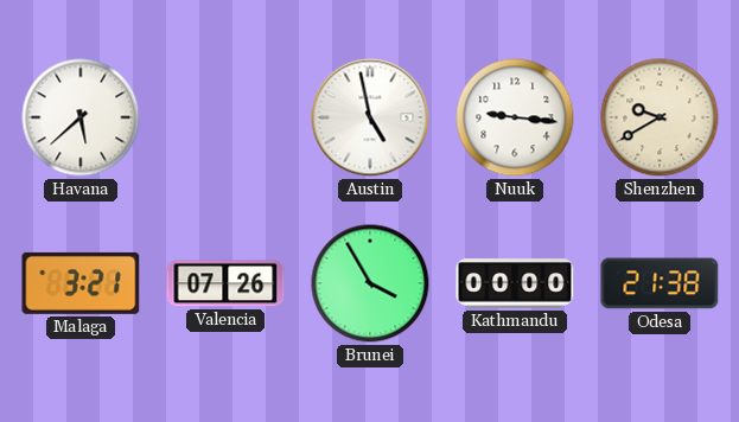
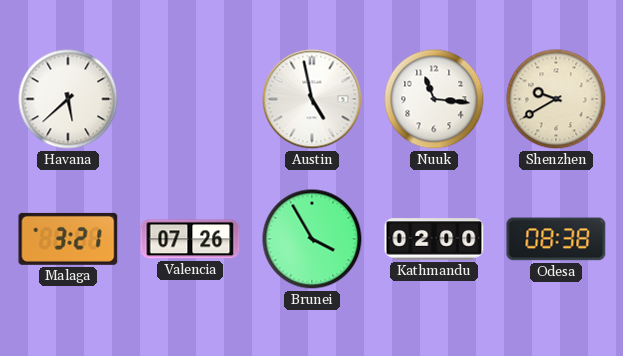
Nuuk: 9:16 -> 11:16 (434, 99)
Kathmandu: 00:00 -> 02:00 (434, 239)
Odesa: 21:38 -> 08:38 (556, 239)
